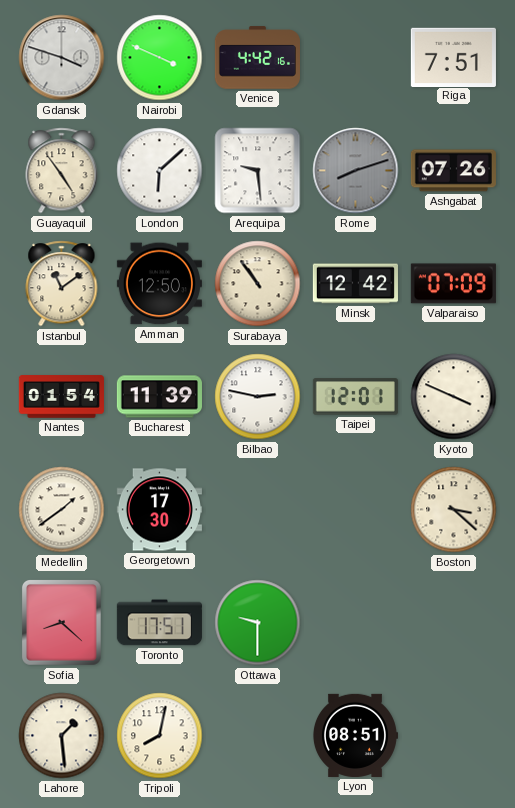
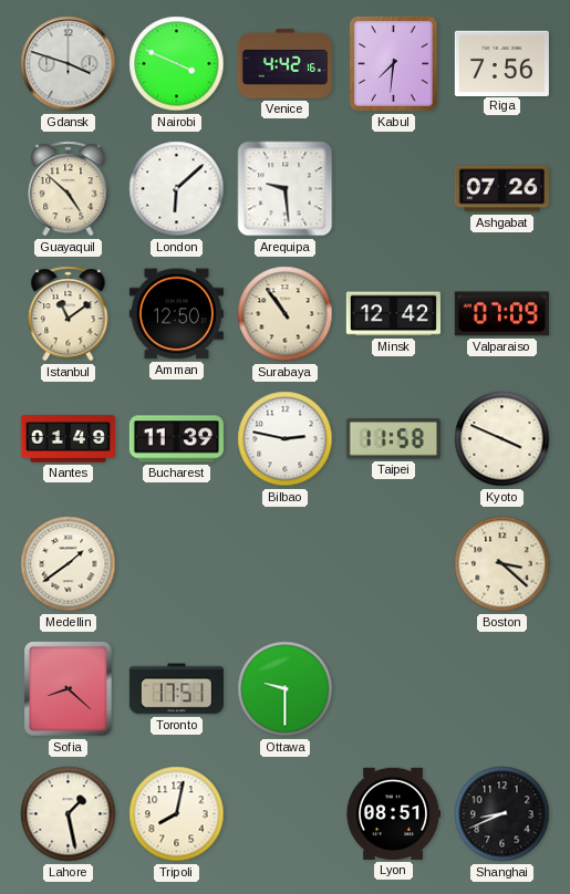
Kabul: none -> 7:31 (394, 64)
Riga: 7:51 -> 7:56 (501, 63)
Guayaquil: 4:54 -> 4:52 (69, 189)
Rome: 8:12 -> none (356, 171)
Nantes: 01:54 -> 01:49 (68, 439)
Taipei: 12:01 -> 11:58 (393, 439)
Georgetown: 17:30 -> none (159, 510)
Lahore: 1:29 -> 1:28 (69, 814)
Shanghai: none -> 8:41 (502, 814)
